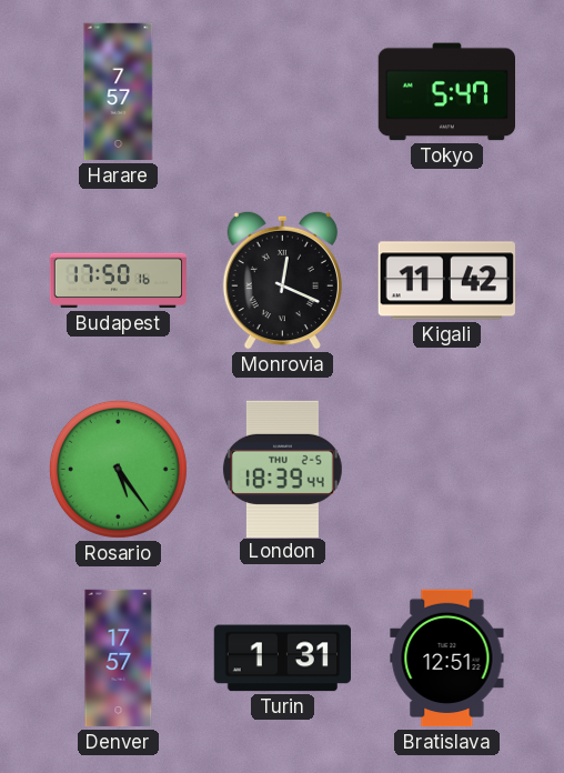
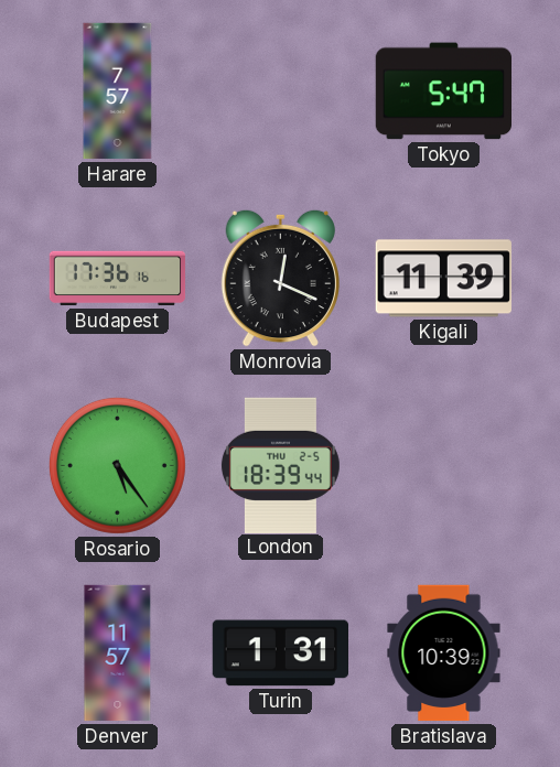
Budapest: 17:50 -> 17:36 (118, 279)
Kigali: 11:42 -> 11:39 (443, 279)
Denver: 17:57 -> 11:57 (118, 653)
Bratislava: 12:51 -> 10:39 (444, 653)
